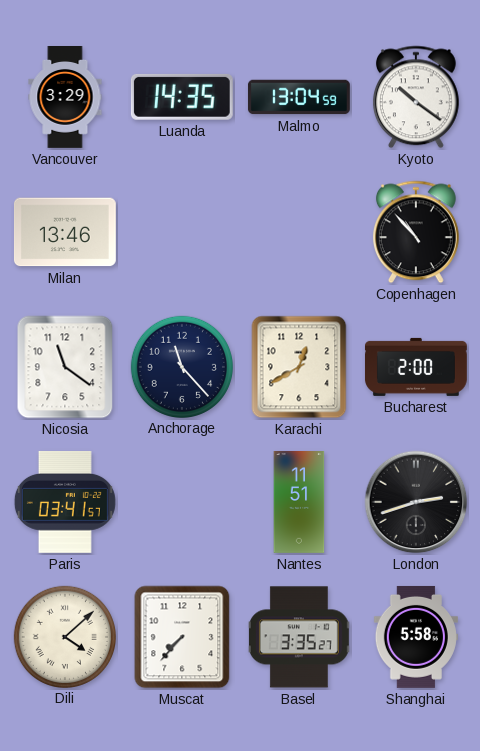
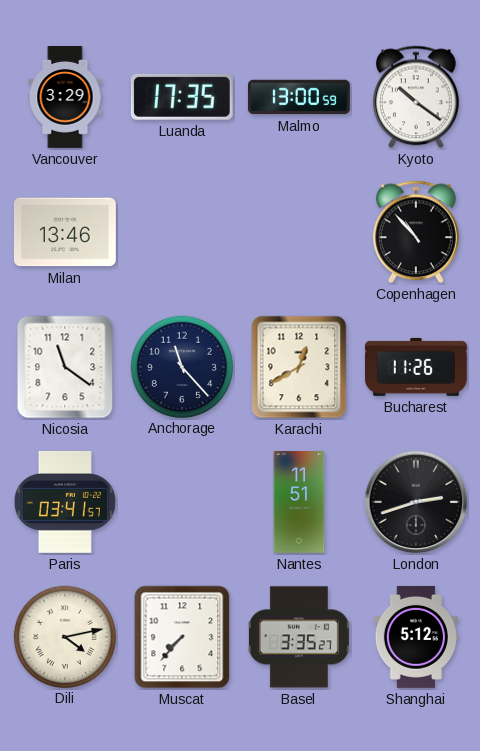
Luanda: 14:35 -> 17:35 (182, 97)
Malmo: 13:04 -> 13:00 (299, 97)
Bucharest: 2:00 -> 11:26 (416, 367)
Dili: 4:08 -> 4:13 (64, 636)
Shanghai: 5:58 -> 5:12 (416, 637)
